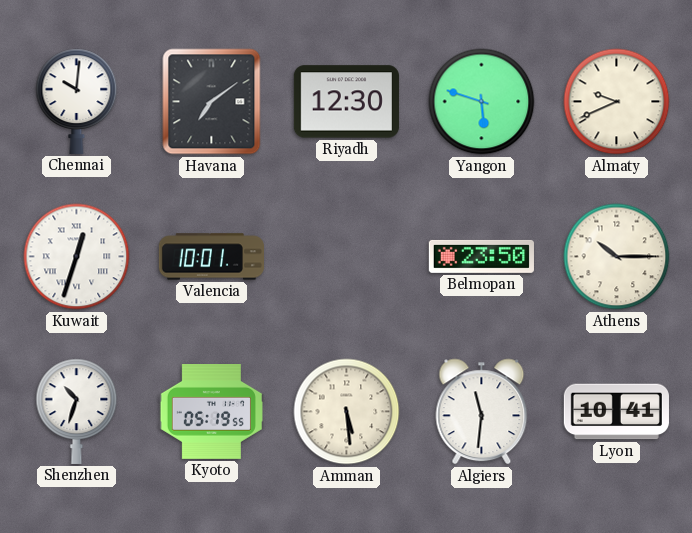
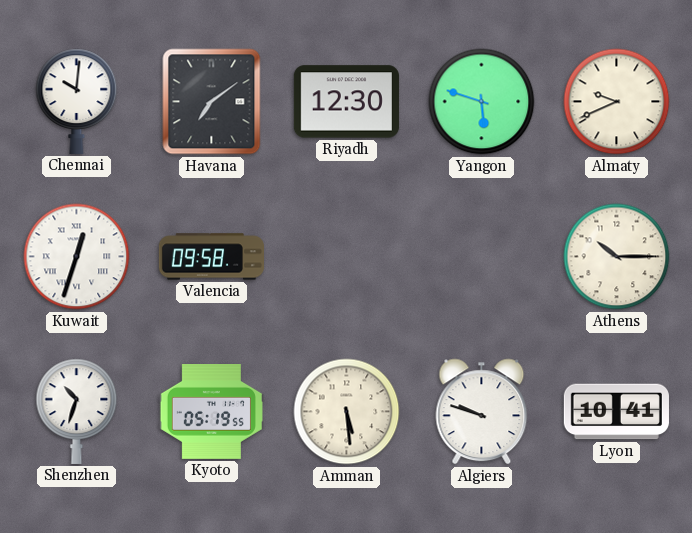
Valencia: 10:01 -> 09:58 (211, 257)
Belmopan: 23:50 -> none (481, 256)
Algiers: 11:31 -> 9:48 (482, 412)
